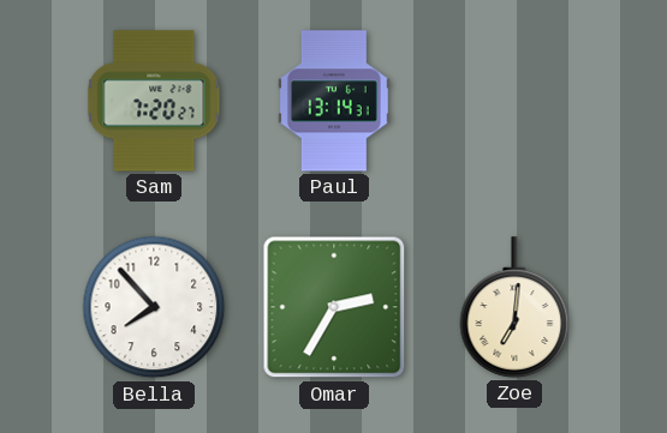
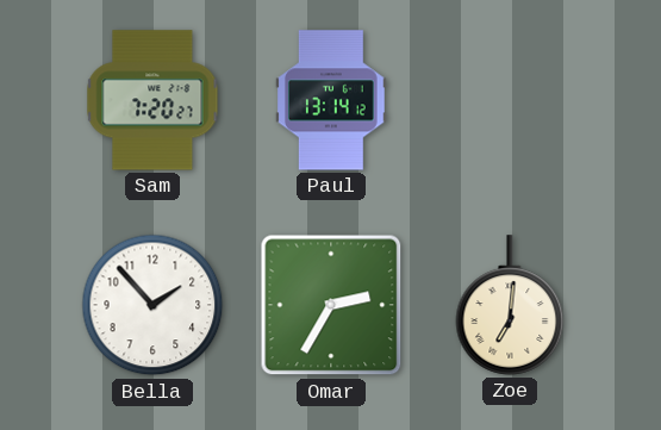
Paul: 13:14:31 -> 13:14:12 (332, 100)
Bella: 7:53 -> 1:53 (152, 305)
